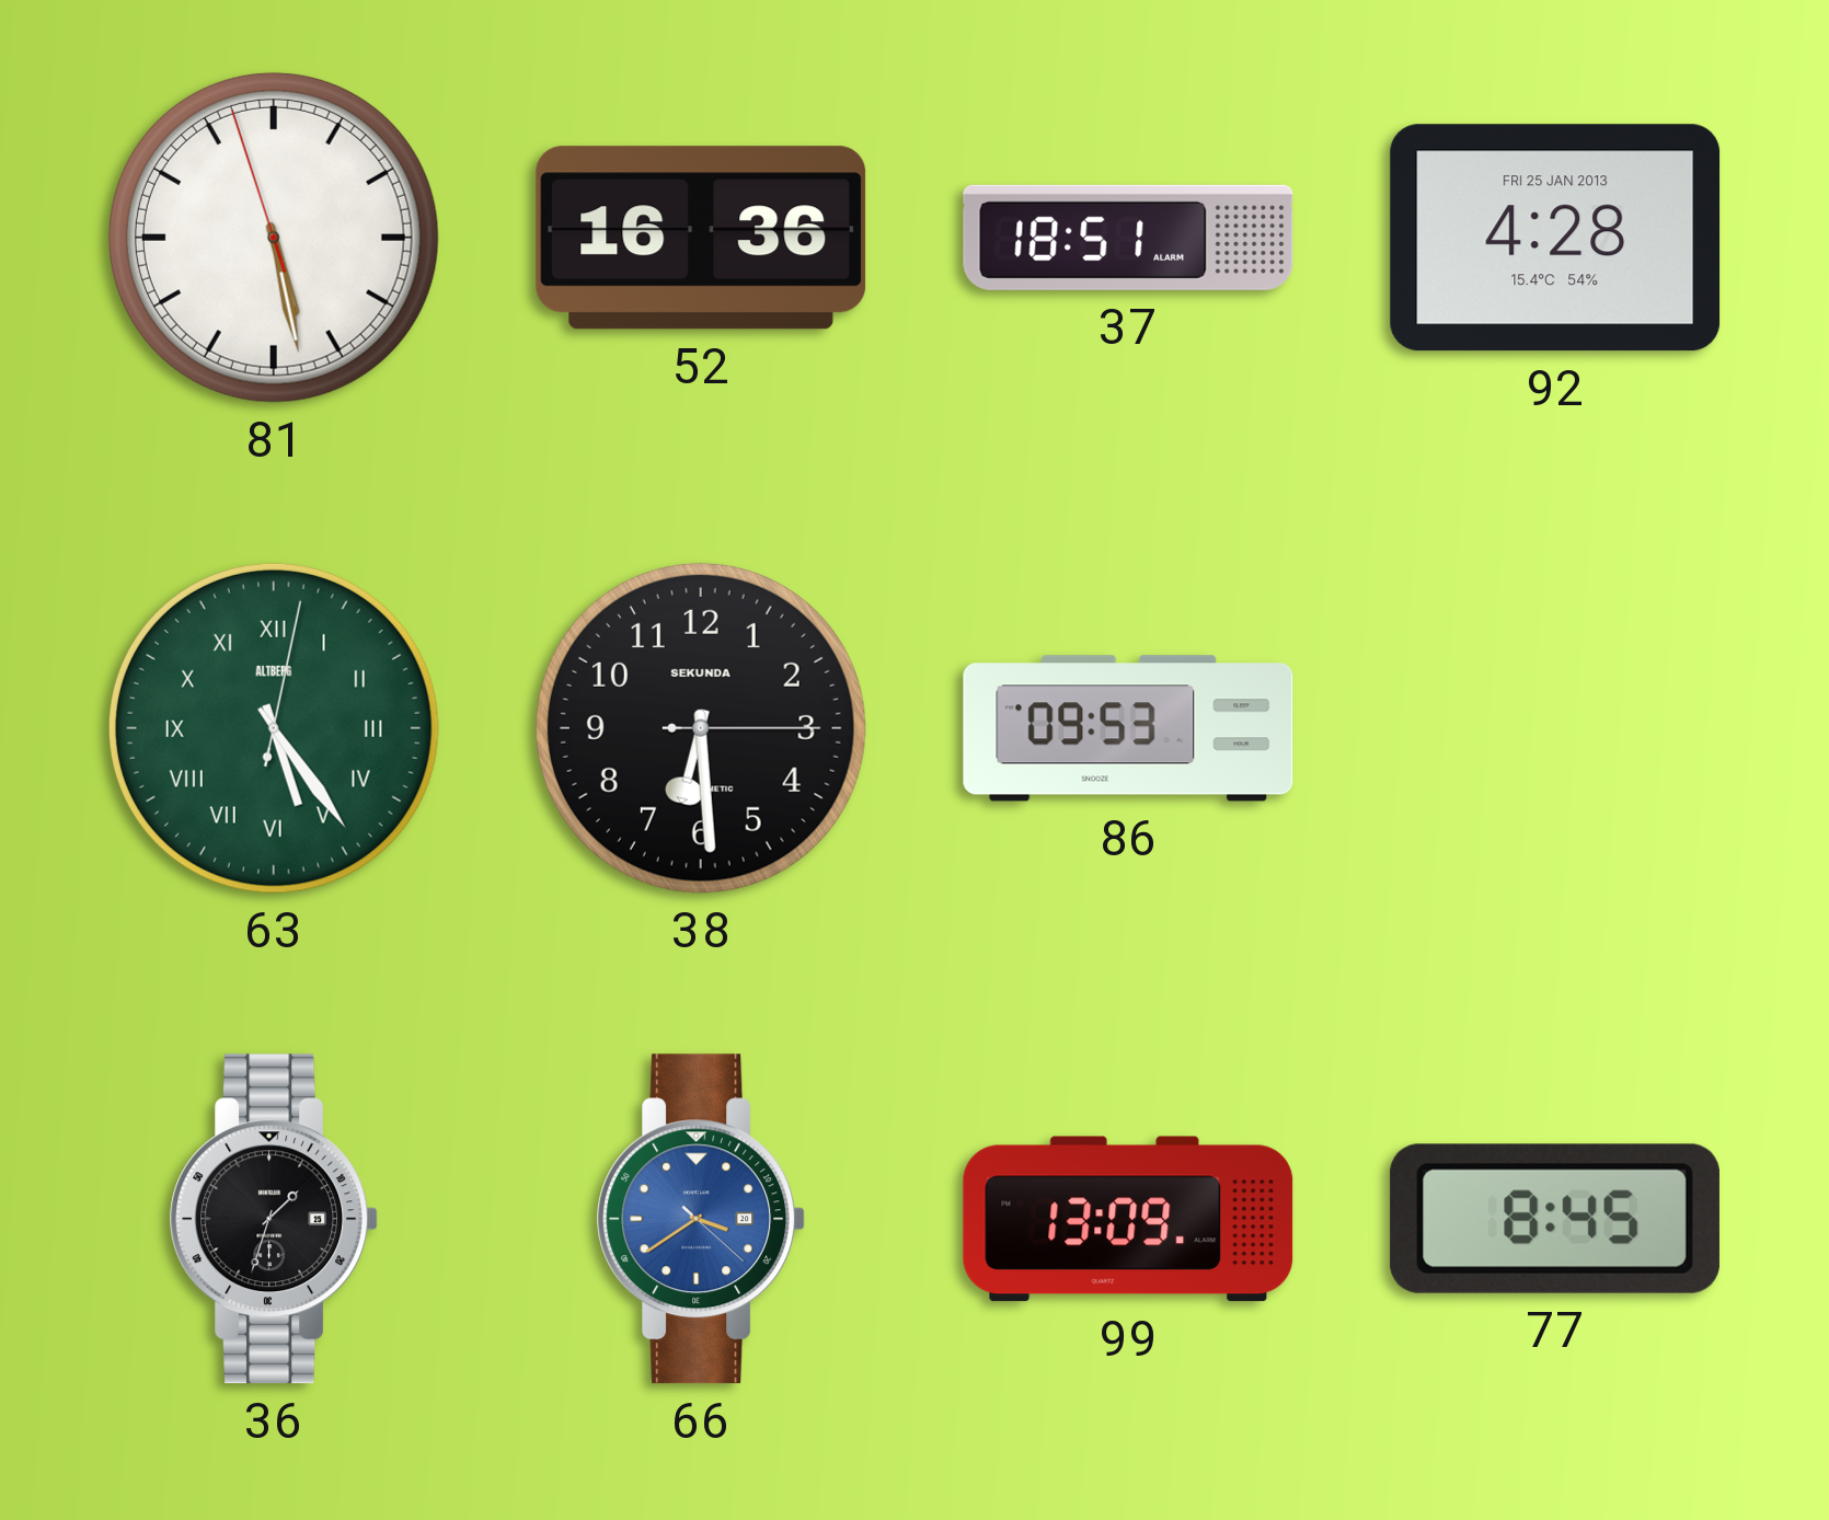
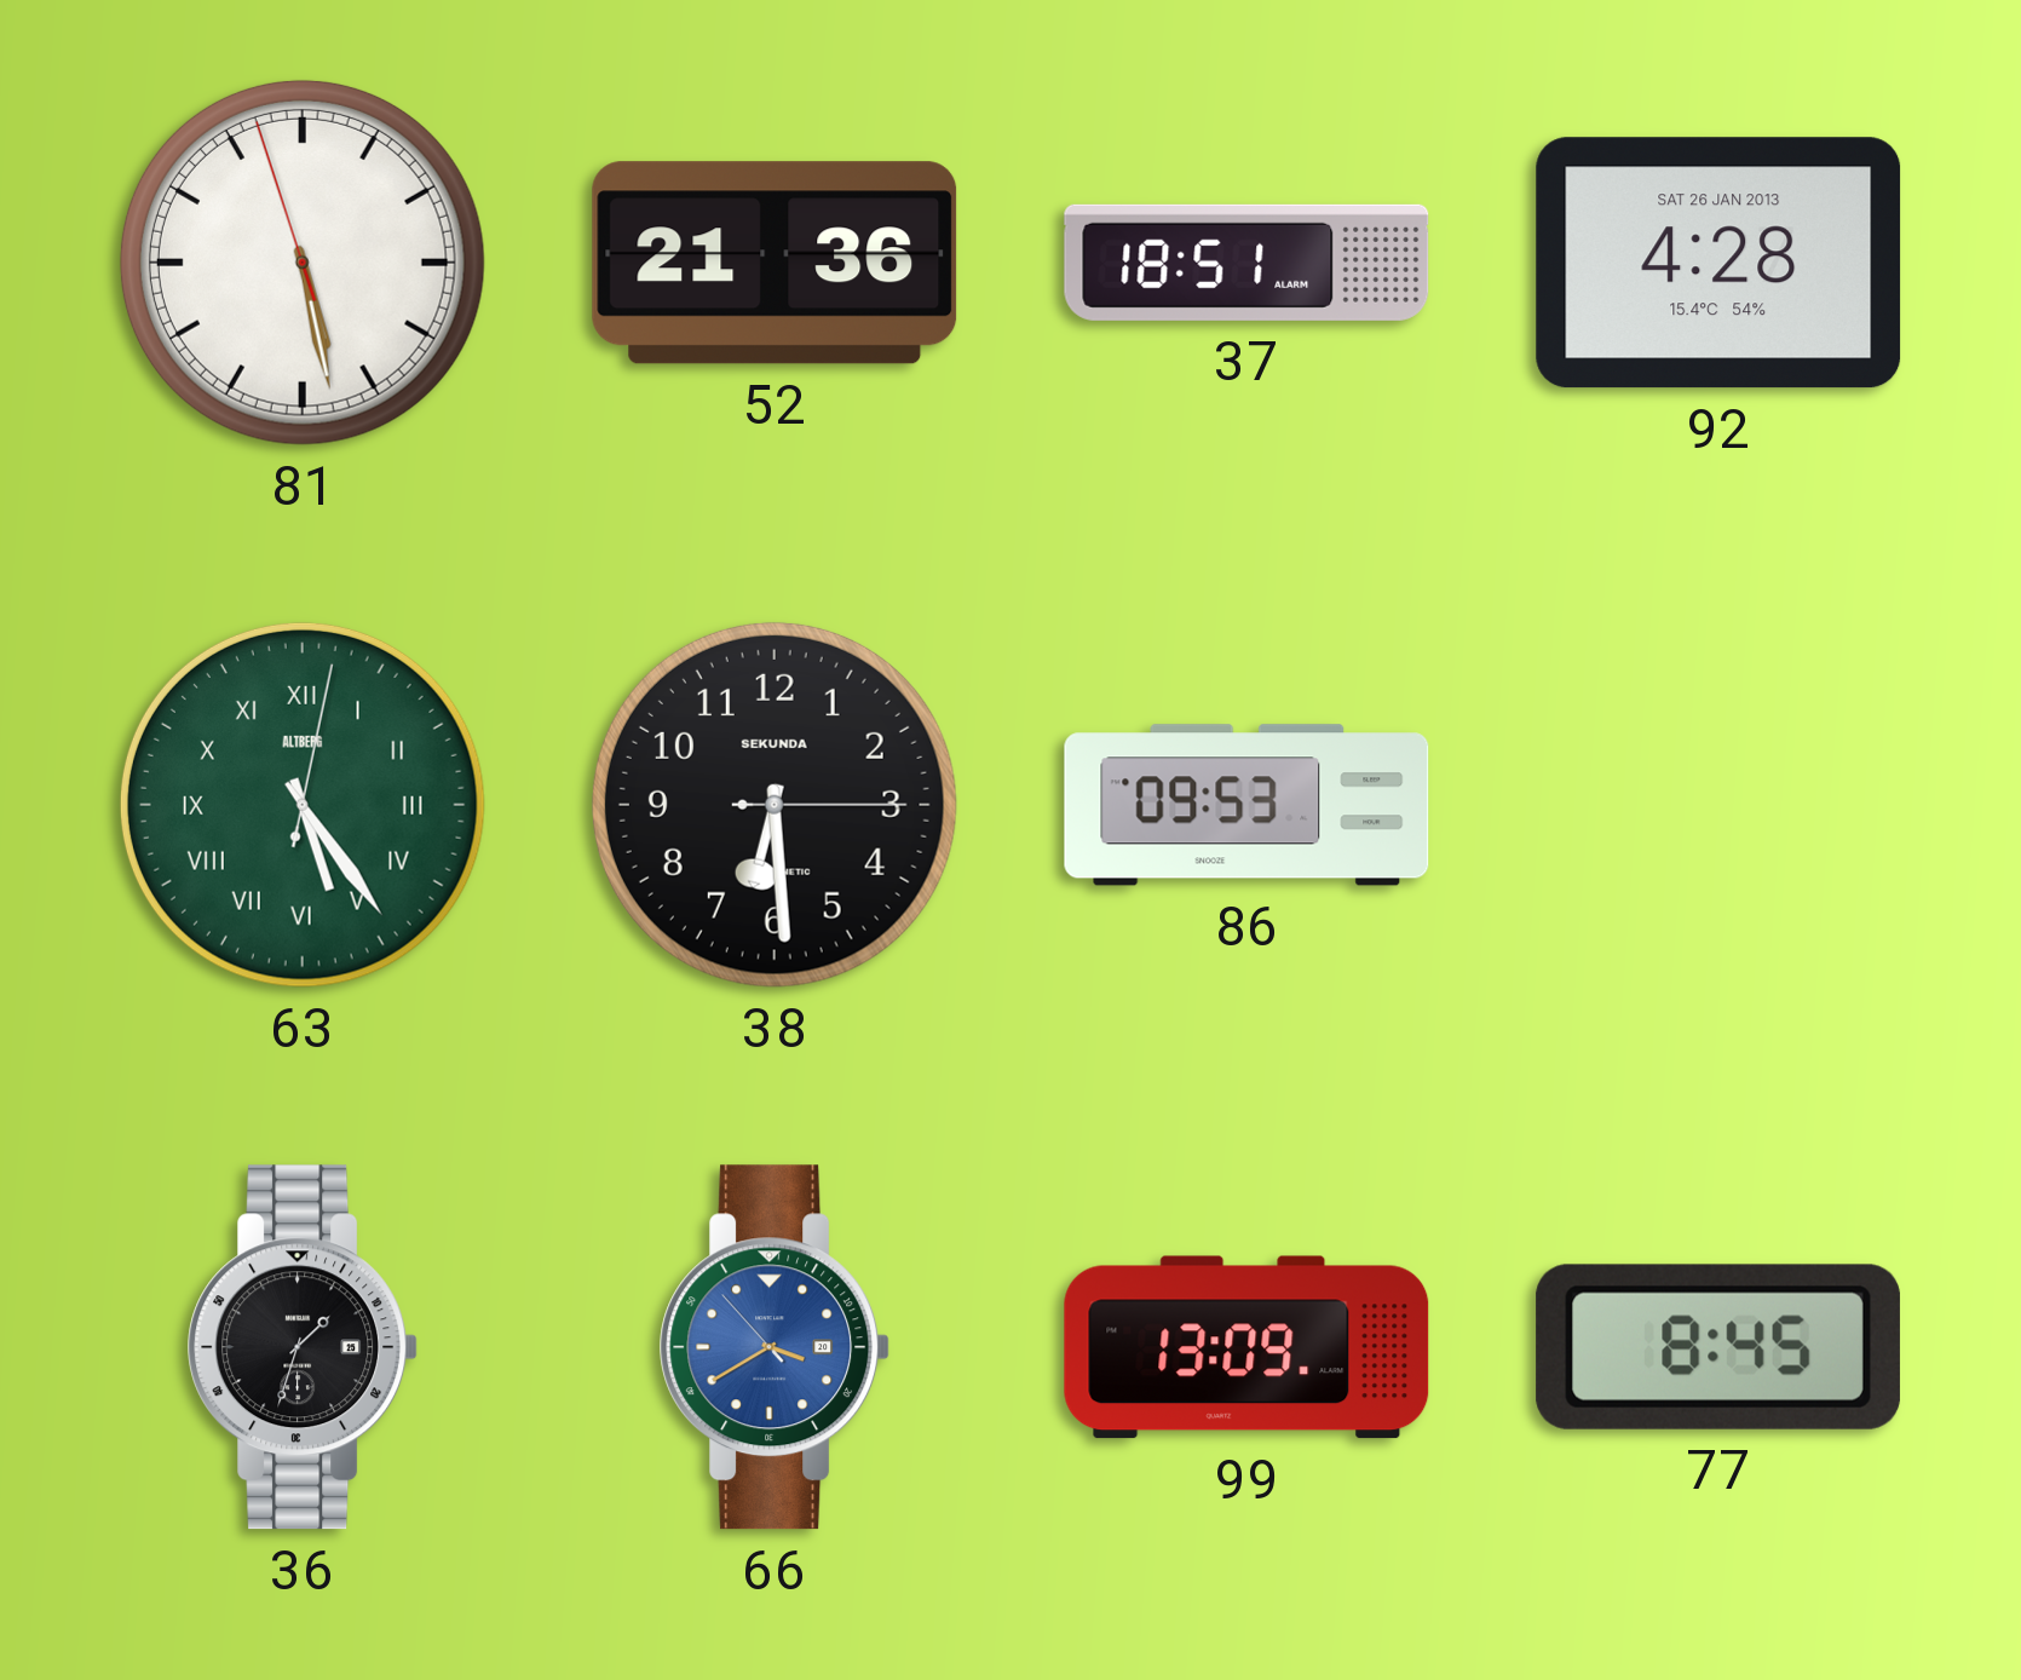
52: 16:36 -> 21:36 (775, 263)
92 date: FRI 25 JAN 2013 -> SAT 26 JAN 2013 (1718, 263)
66: 3:39:22 -> 3:39:53 (775, 1347)
